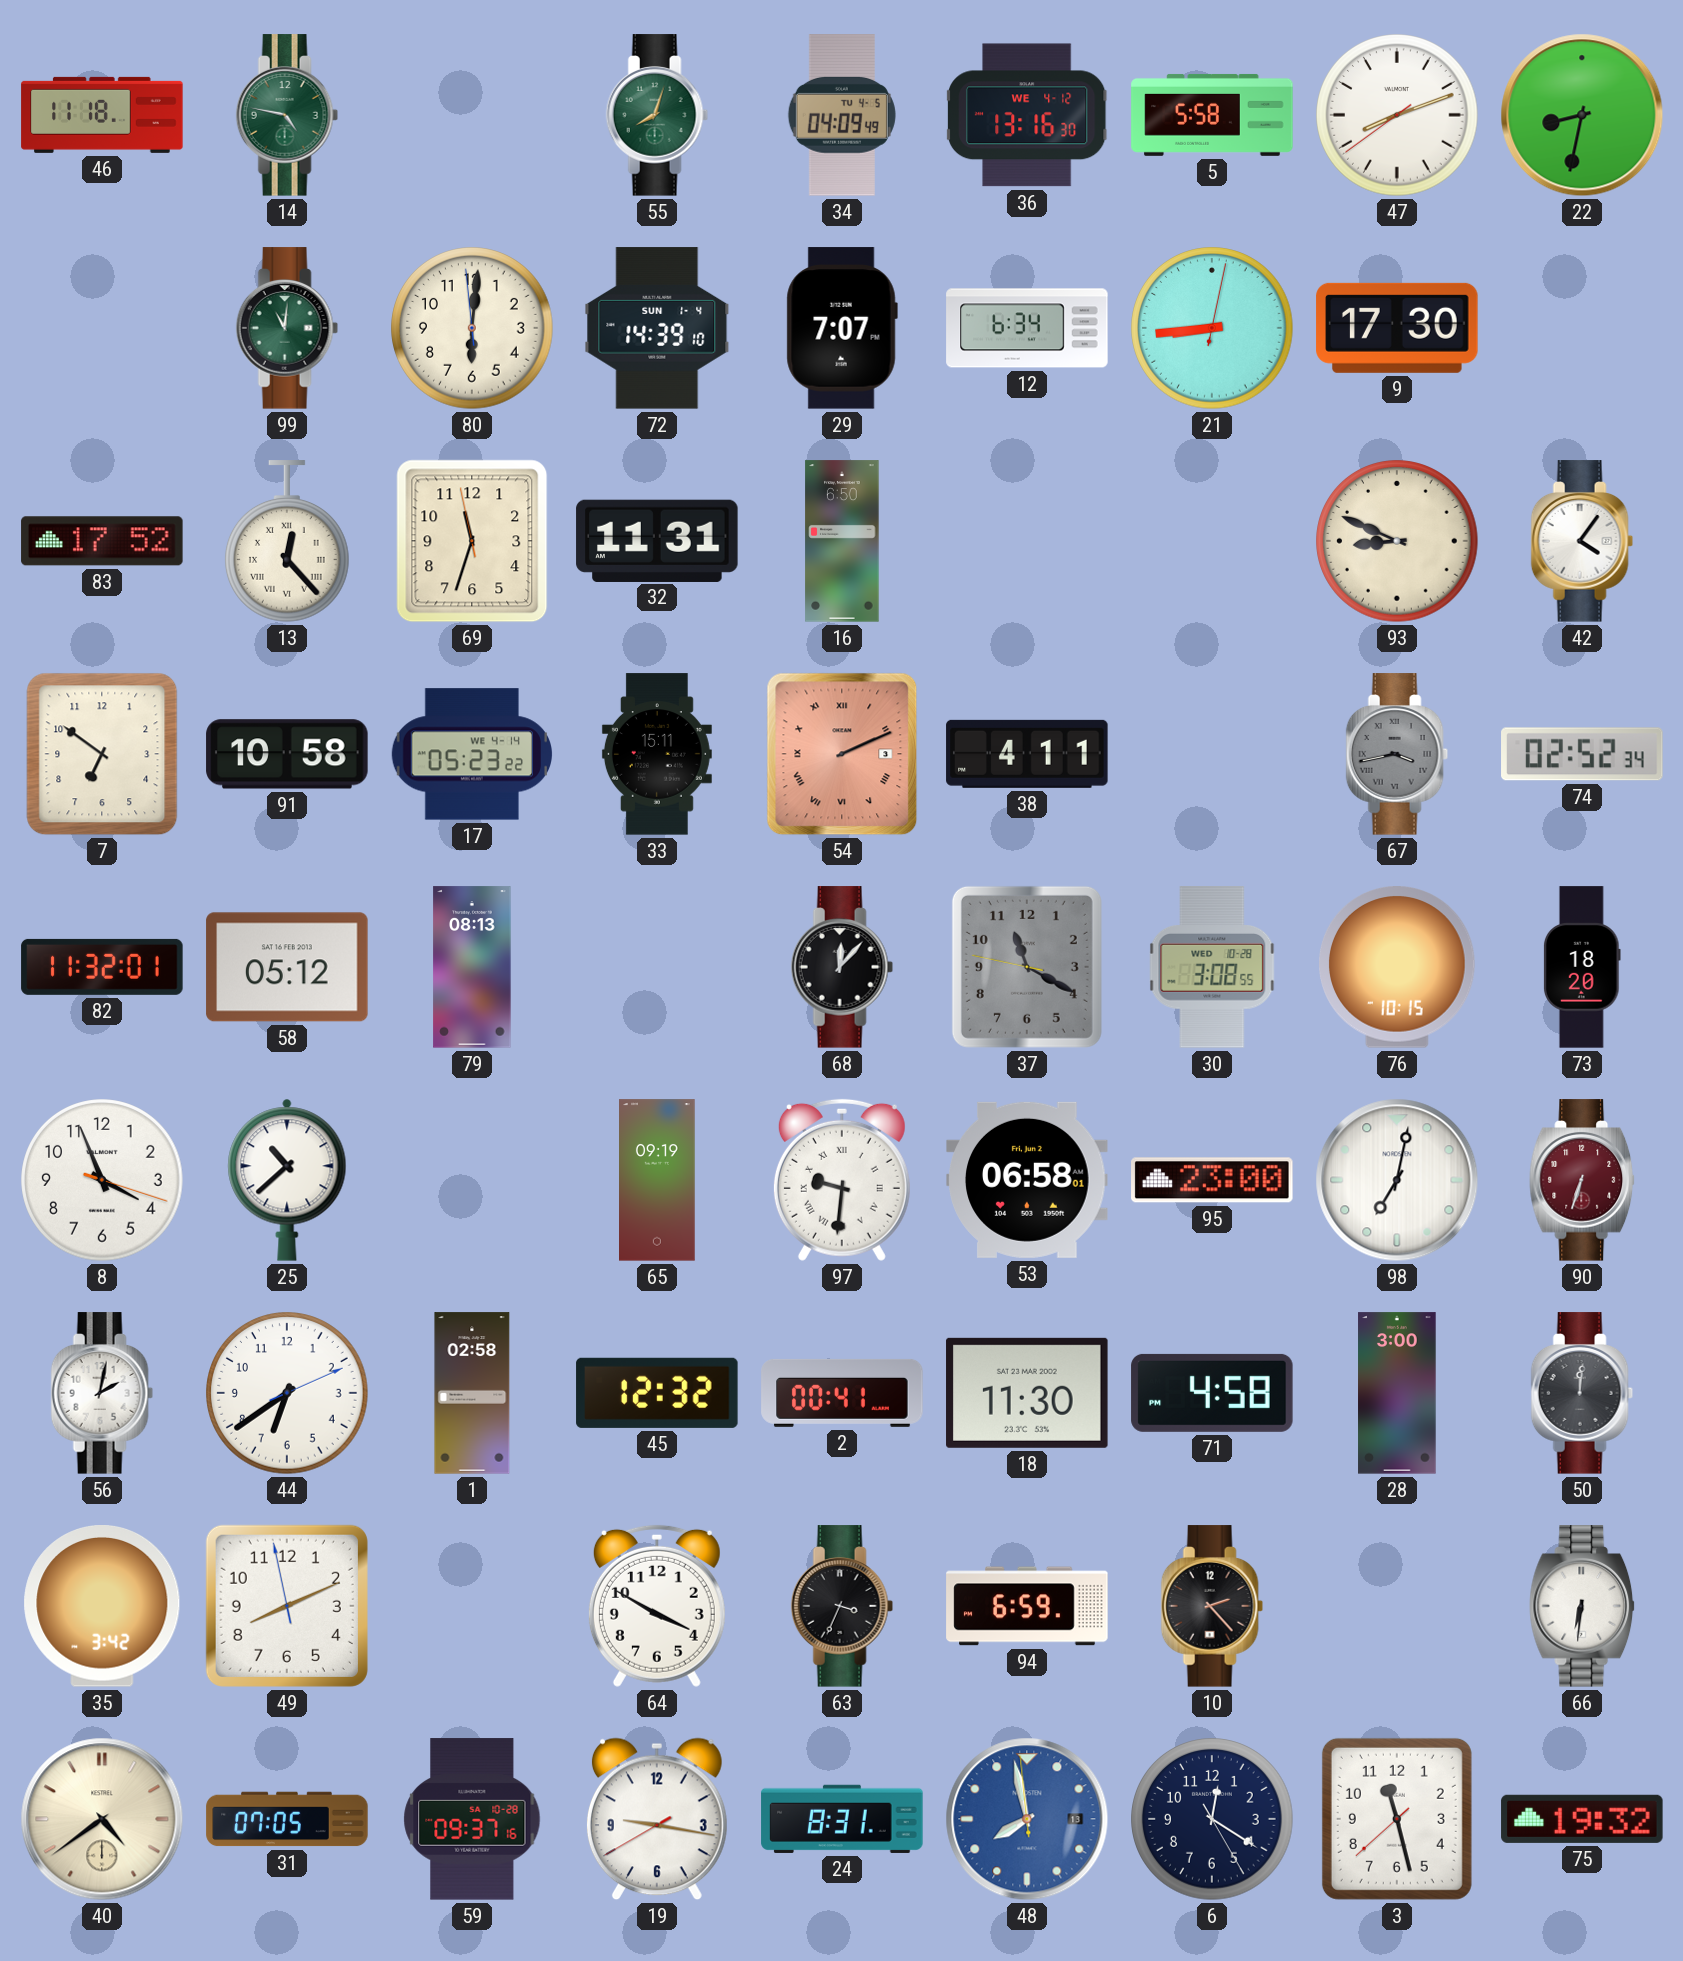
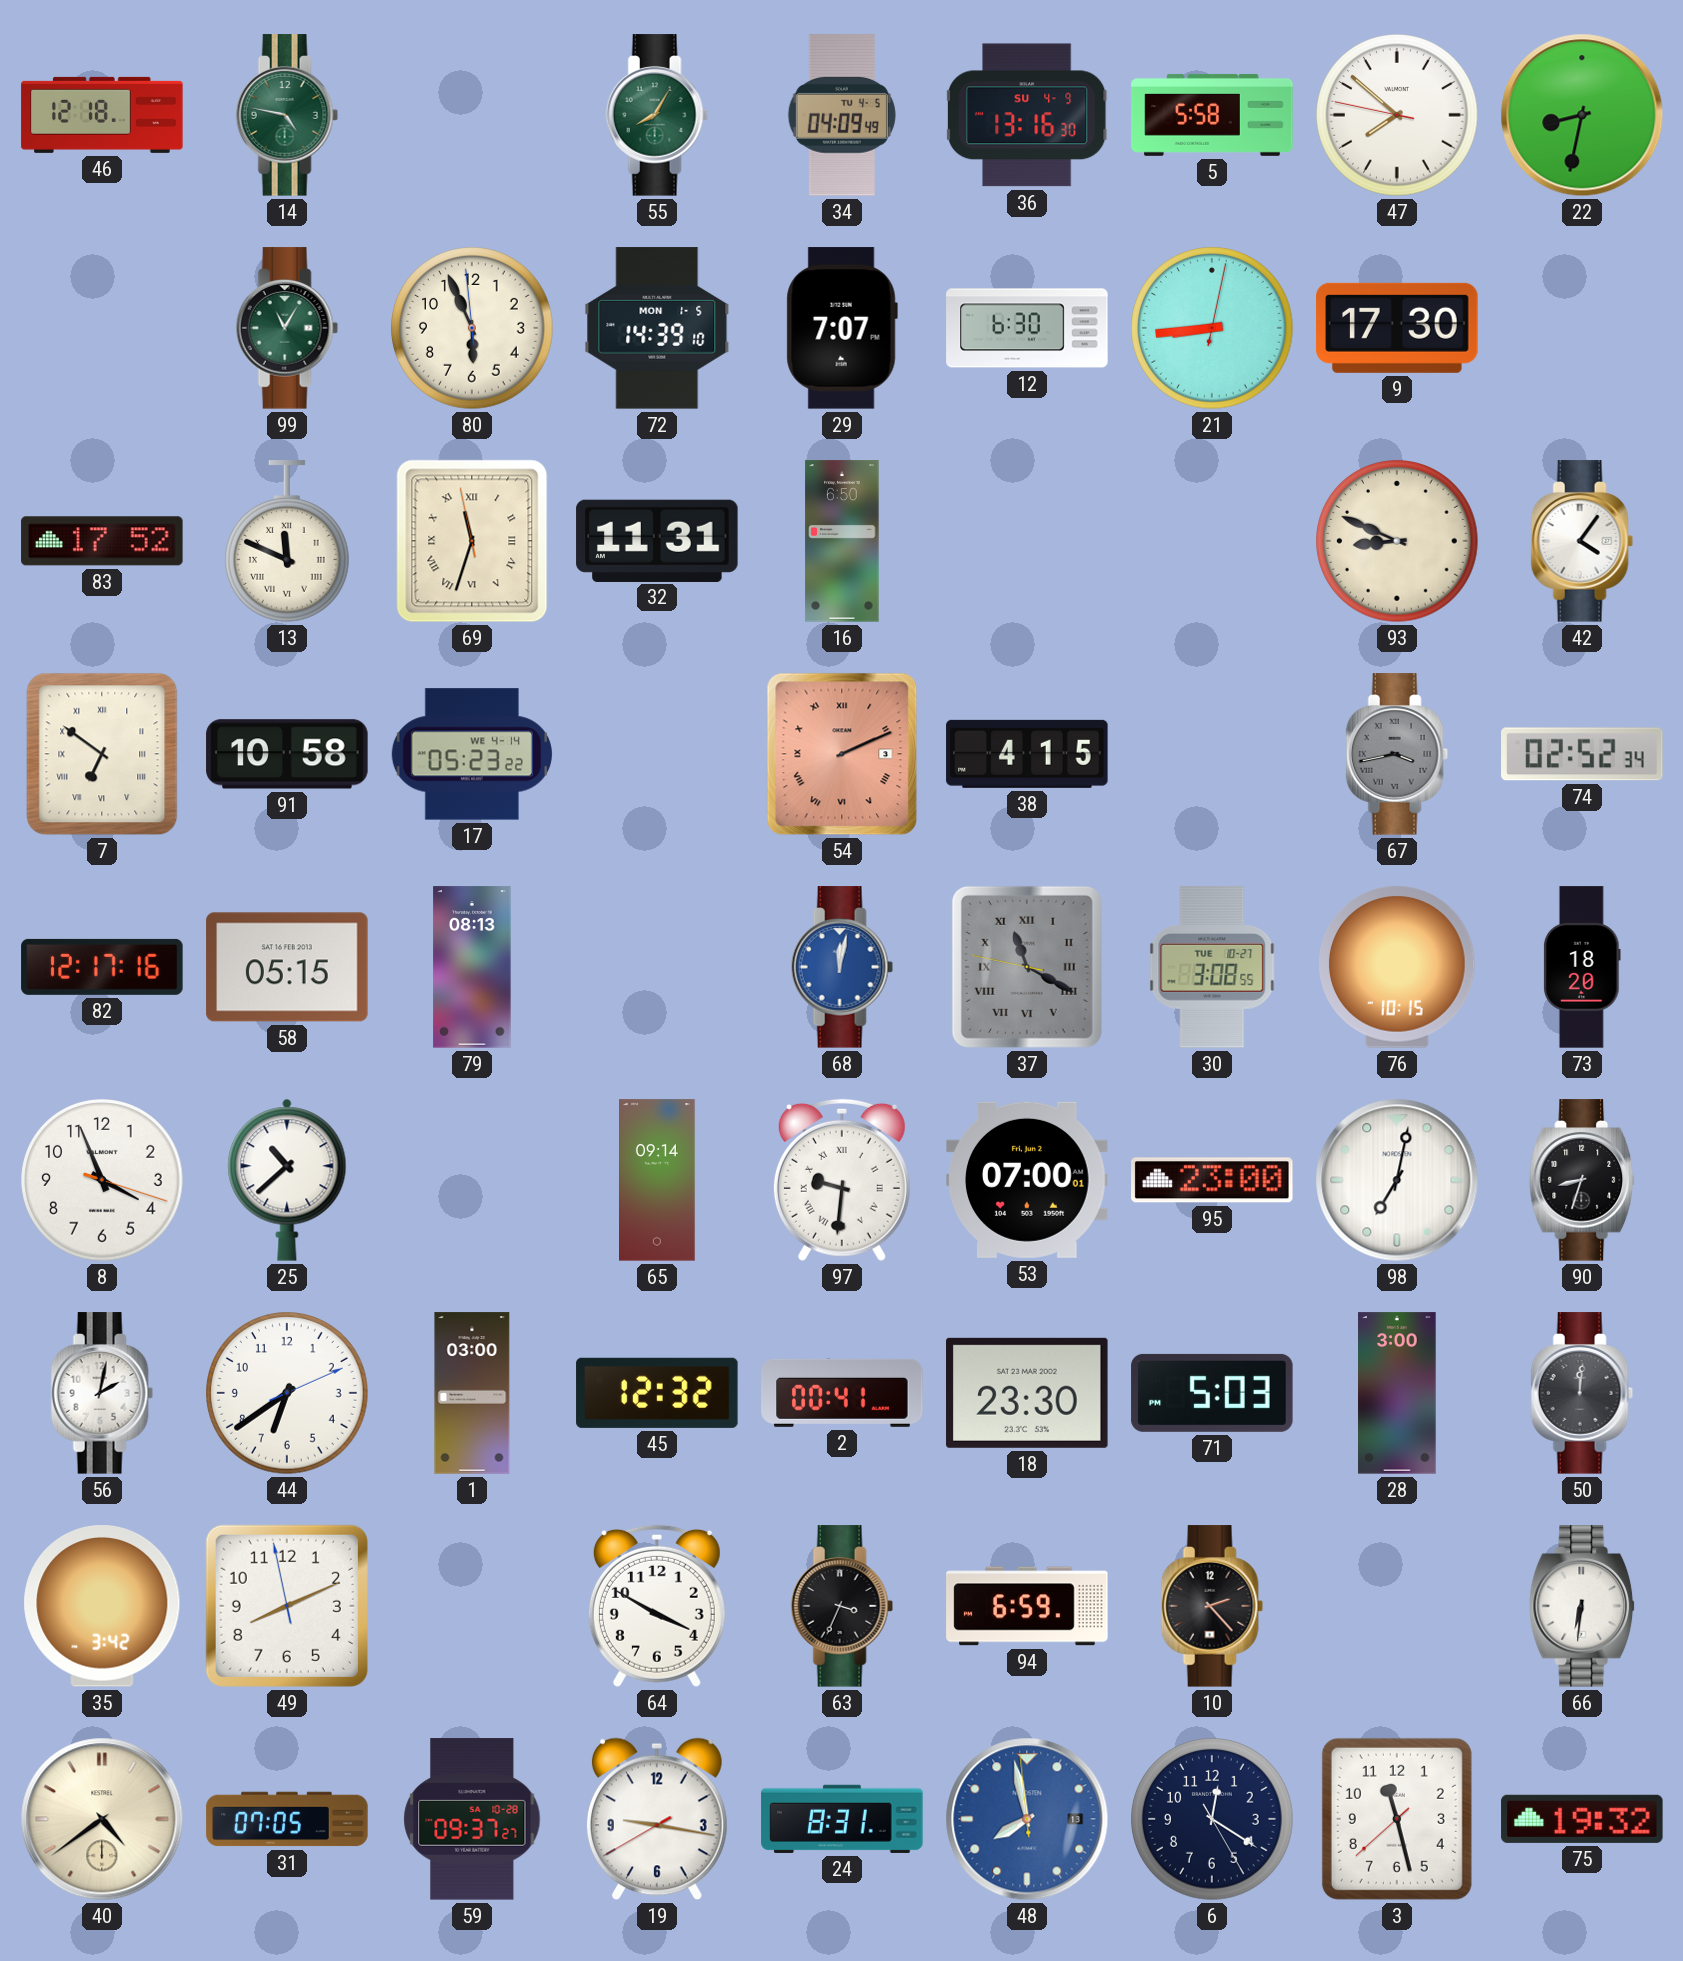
46: 11:18 -> 12:18 (102, 115)
55: 8:03 -> 8:05 (657, 115)
36 date: WE 4-12 -> SU 4-9 (1027, 115)
47: 8:11 -> 7:51 (1397, 115)
99: 11:01 -> 11:05 (287, 328)
80: 6:00 -> 5:55 (472, 328)
72 date: SUN 1-4 -> MON 1-5 (657, 328)
12: 6:34 -> 6:30 (1027, 328)
13: 12:23 -> 11:49 (288, 541)
69 numerals: Arabic -> Roman (472, 541)
7 numerals: Arabic -> Roman (102, 754)
33: 15:11 -> none (657, 754)
38: 4:11 -> 4:15 (1027, 754)
82: 11:32 -> 12:17 (102, 967)
58: 05:12 -> 05:15 (287, 967)
68: 12:07 -> 12:02 (842, 967)
68 dial: black -> blue (842, 967)
37 numerals: Arabic -> Roman (1027, 967)
30 date: WED 10-28 -> TUE 10-27 (1212, 967)
65: 09:19 -> 09:14 (657, 1180)
53: 06:58 -> 07:00 (1027, 1180)
90: 6:33 -> 8:33 (1583, 1180)
90 dial: burgundy -> black (1583, 1180)
1: 02:58 -> 03:00 (472, 1393)
18: 11:30 -> 23:30 (1027, 1393)
71: 4:58 -> 5:03 (1212, 1393)
59: 09:37:16 -> 09:37:27 (472, 1819)
